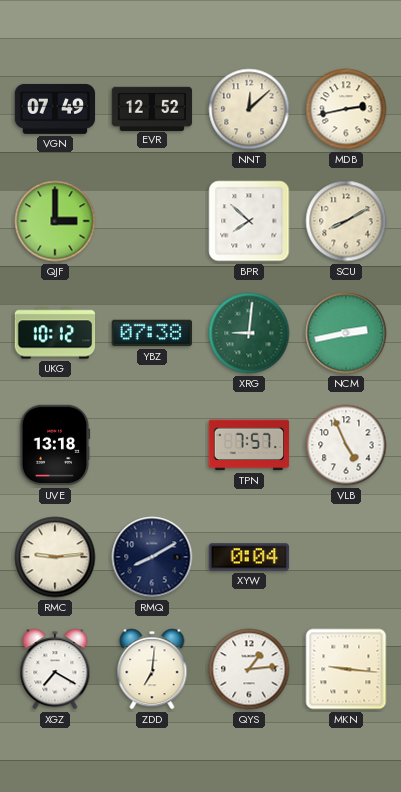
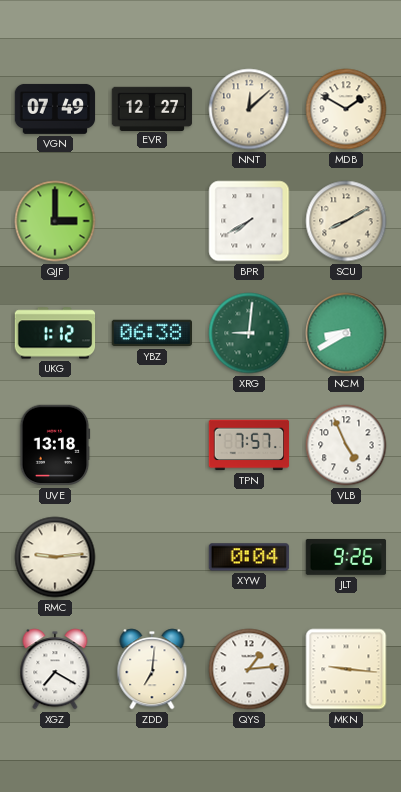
EVR: 12:52 -> 12:27 (152, 108)
MDB: 2:43 -> 1:50 (346, 109)
BPR: 7:52 -> 7:40 (249, 221)
UKG: 10:12 -> 1:12 (55, 333)
YBZ: 07:38 -> 06:38 (151, 333)
NCM: 2:43 -> 8:40 (346, 333)
RMQ: 8:10 -> none (152, 557)
JLT: none -> 9:26 (346, 557)
